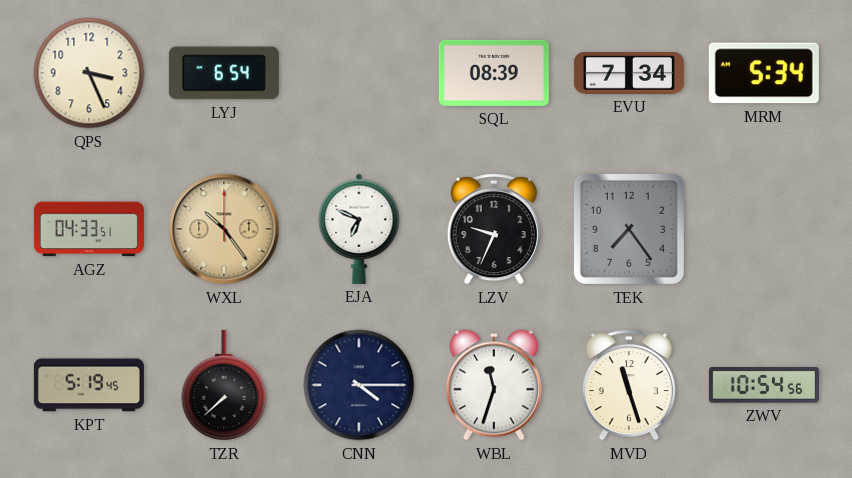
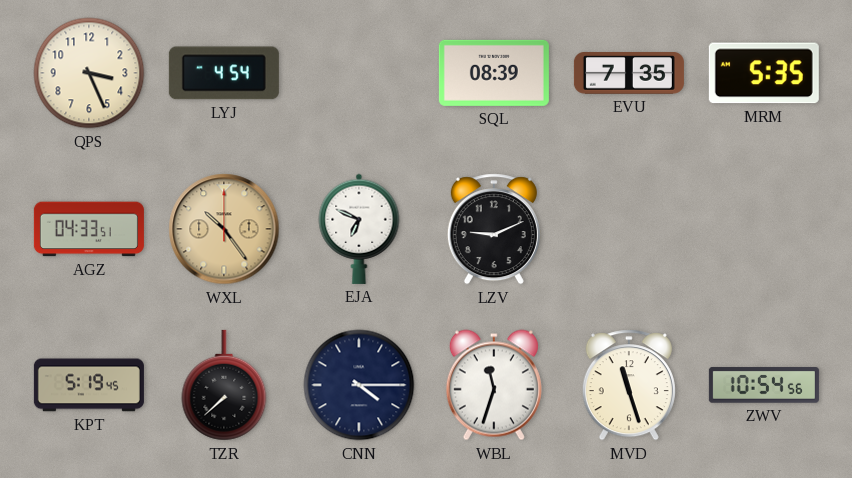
LYJ: 6:54 -> 4:54 (224, 73)
EVU: 7:34 -> 7:35 (629, 74)
MRM: 5:34 -> 5:35 (764, 73)
LZV: 9:34 -> 9:11 (494, 229)
TEK: 7:24 -> none (629, 229)
